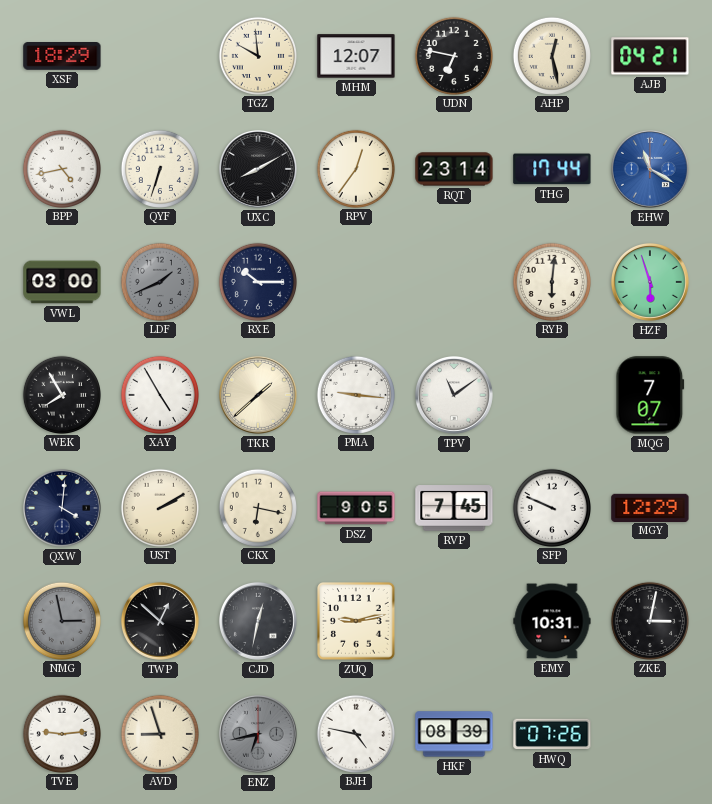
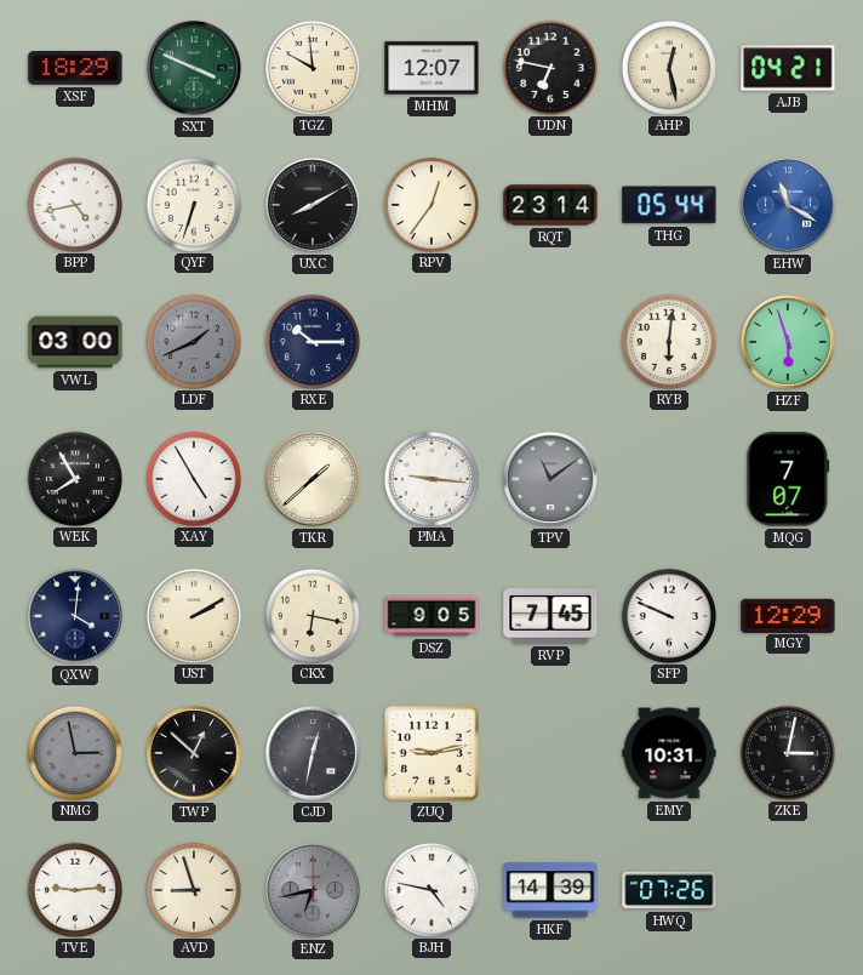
SXT: none -> 3:49 (194, 68)
THG: 17:44 -> 05:44 (669, 205)
TPV dial: white -> grey (550, 479)
HKF: 08:39 -> 14:39 (550, 890)
